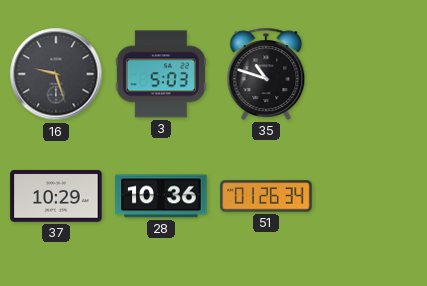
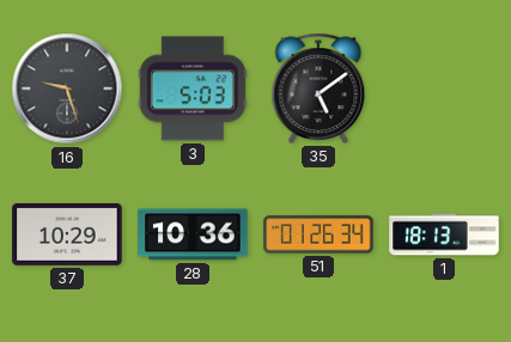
35: 10:48 -> 5:09 (318, 88)
1: none -> 18:13 (444, 234)
